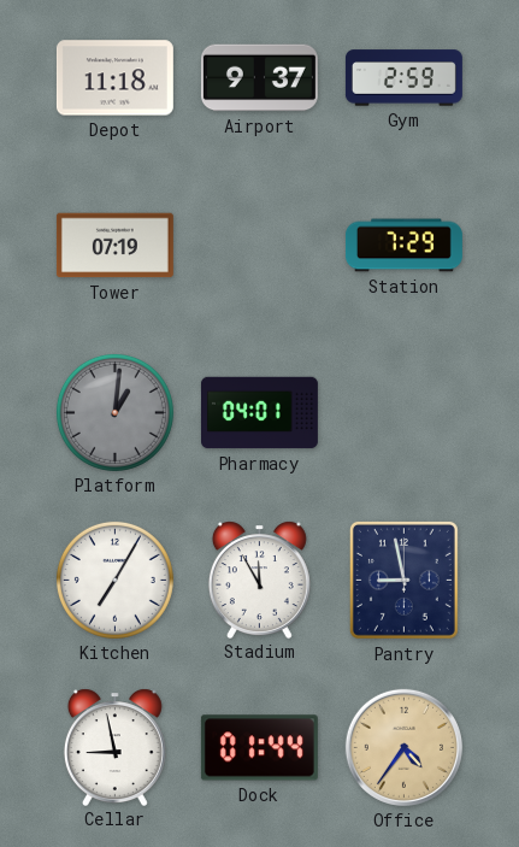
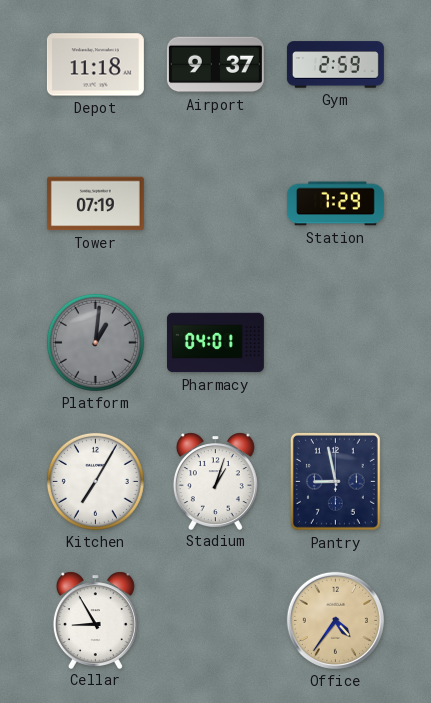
Stadium: 11:55 -> 1:03 (215, 481)
Cellar: 8:58 -> 8:55 (95, 620)
Dock: 01:44 -> none (259, 748)
